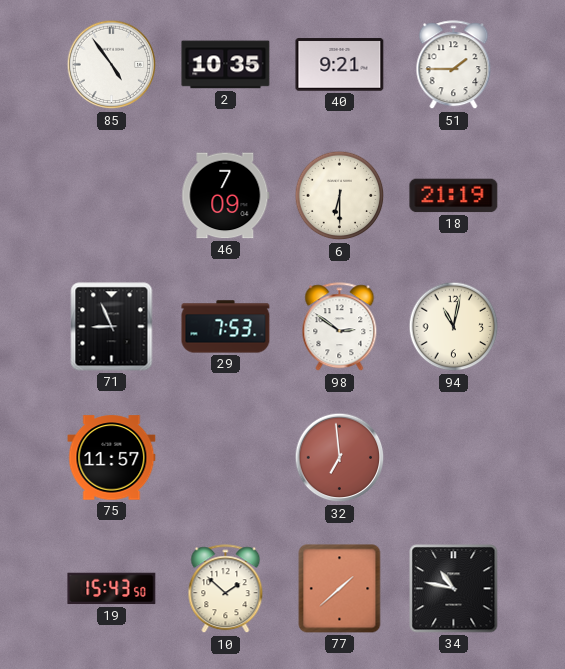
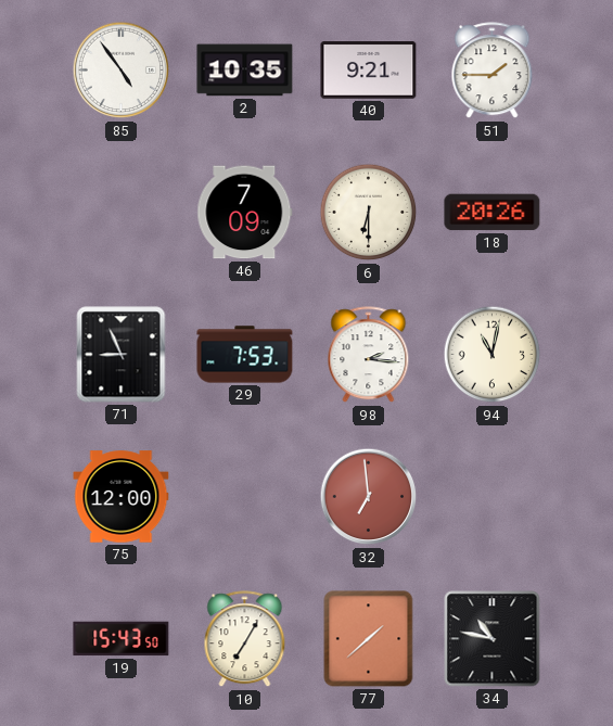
18: 21:19 -> 20:26 (493, 213)
98: 2:51 -> 2:16 (369, 355)
75: 11:57 -> 12:00 (122, 497)
10: 1:52 -> 7:05 (245, 639)
